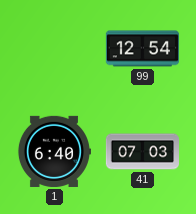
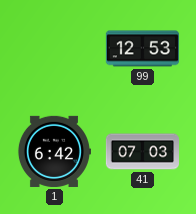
99: 12:54 -> 12:53 (142, 49)
1: 6:40 -> 6:42 (54, 151)
